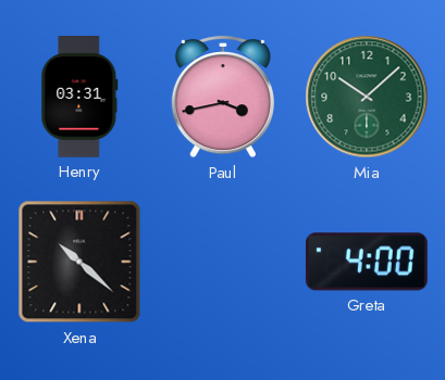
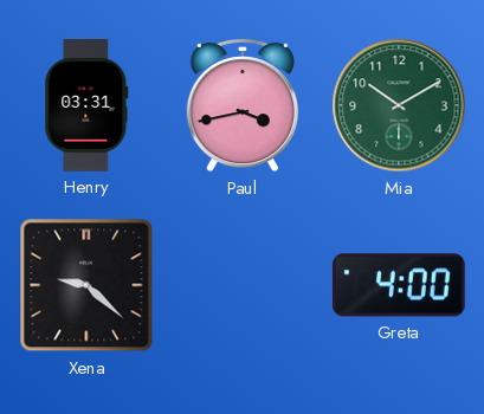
Mia: 10:08 -> 10:10 (399, 105)
Xena: 10:22 -> 9:22 (86, 285)
